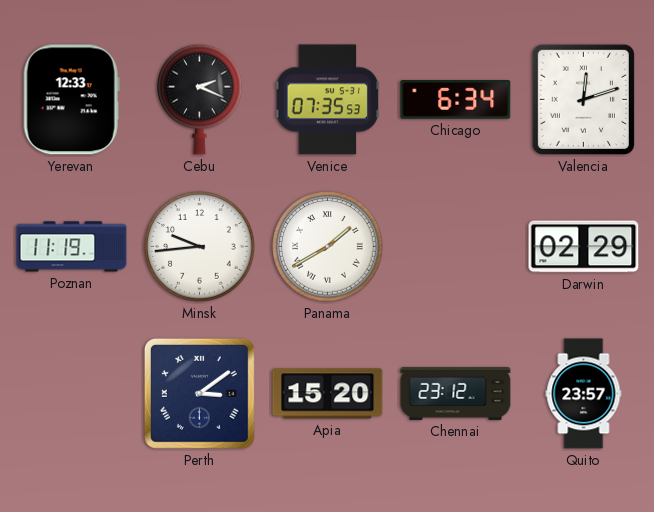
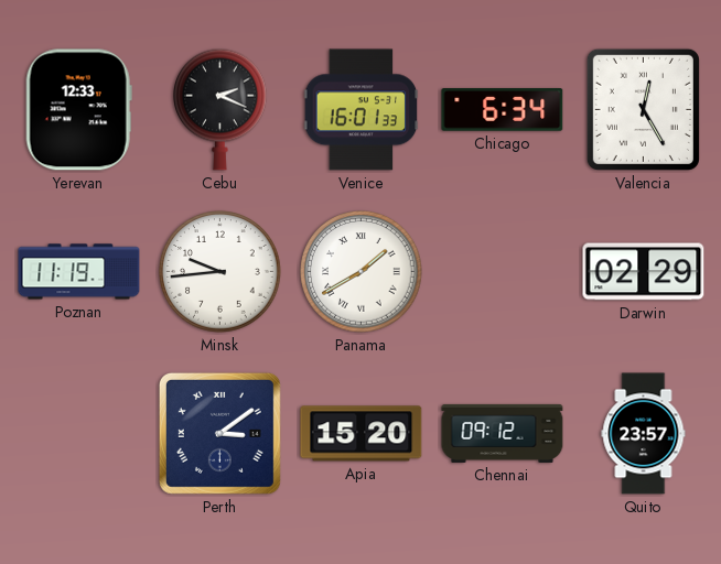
Venice: 07:35 -> 16:01 (362, 110)
Valencia: 12:12 -> 12:25 (643, 109)
Chennai: 23:12 -> 09:12 (503, 433)
